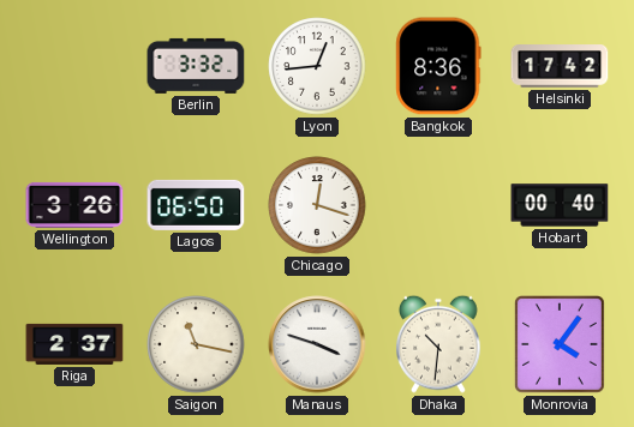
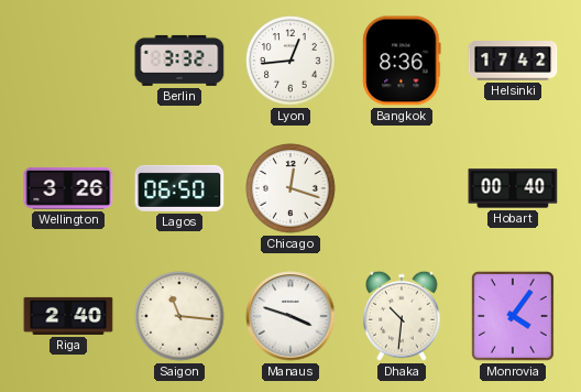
Riga: 2:37 -> 2:40 (68, 316)
Saigon: 11:17 -> 11:16 (179, 316)
